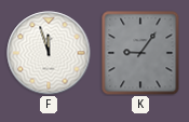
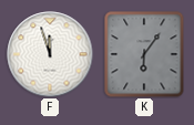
K: 9:06 -> 6:06 (144, 54)
